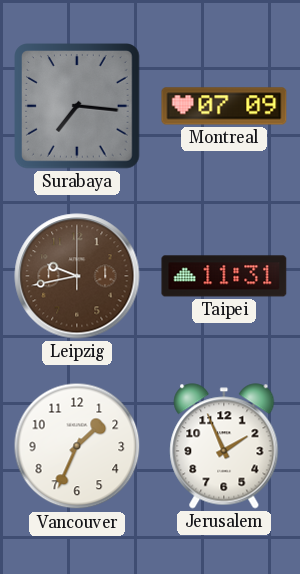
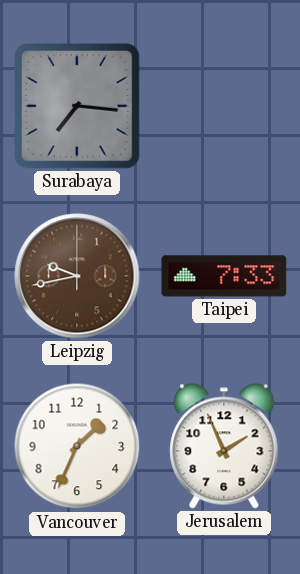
Montreal: 07:09 -> none (224, 106)
Taipei: 11:31 -> 7:33 (224, 276)
